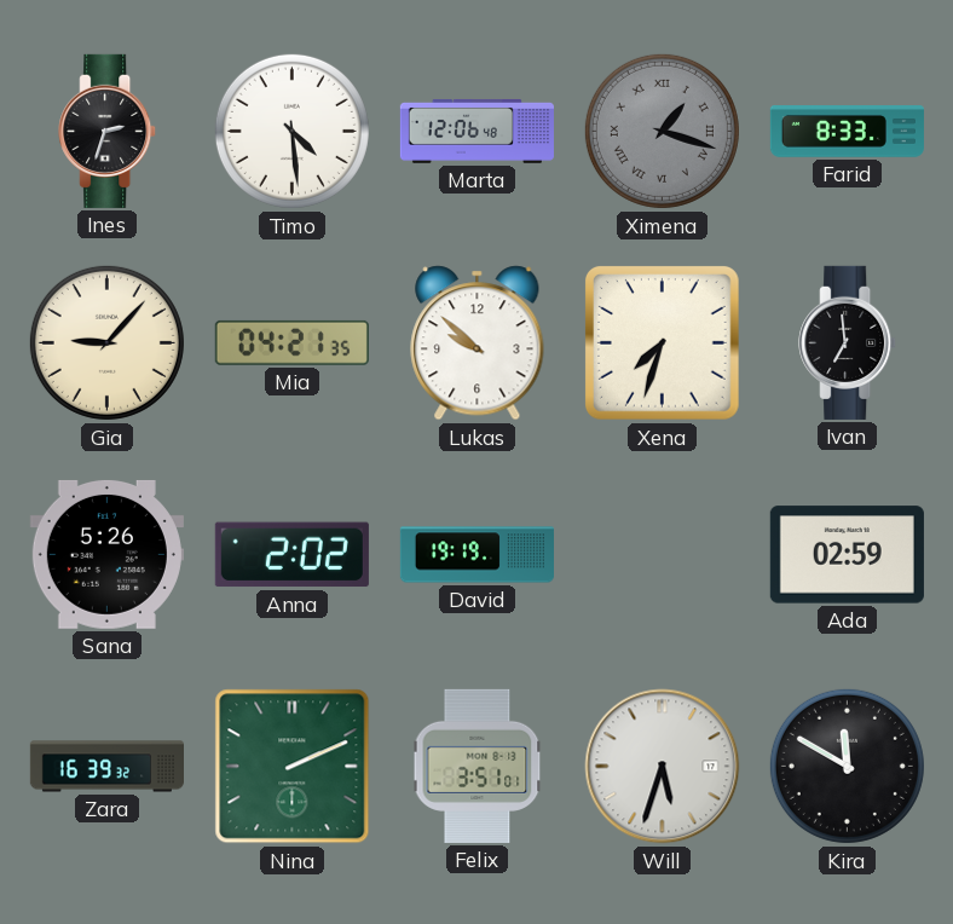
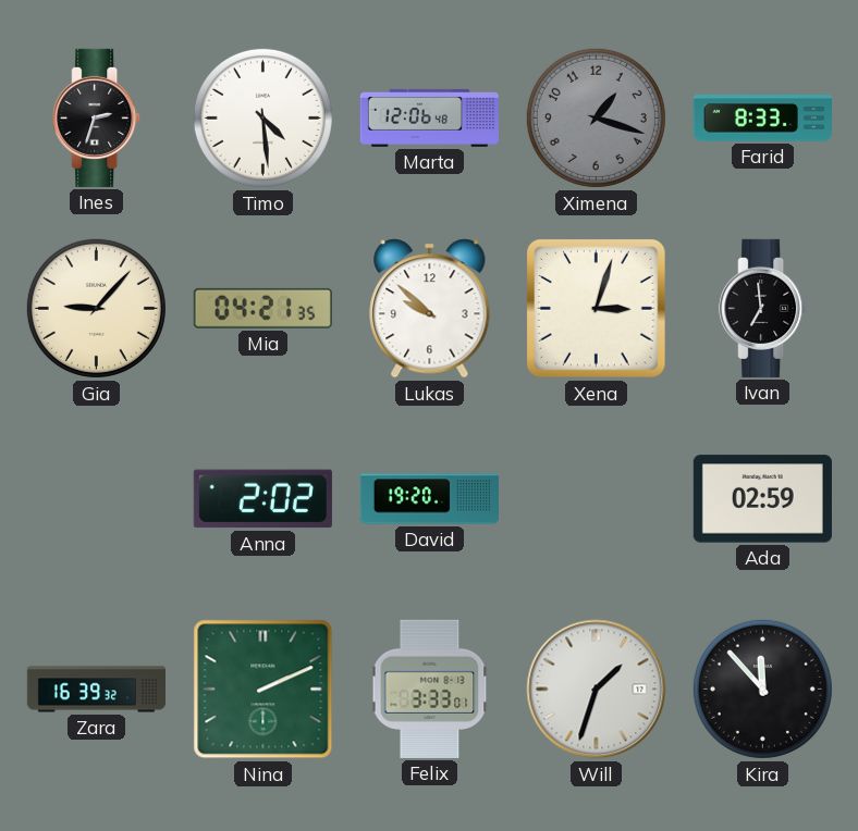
Ximena numerals: Roman -> Arabic (596, 117)
Xena: 7:33 -> 3:03 (596, 308)
Sana: 5:26 -> none (106, 554)
David: 19:19 -> 19:20 (429, 499)
Felix: 3:51 -> 3:33 (430, 689)
Will: 5:33 -> 1:33 (597, 690)
Kira: 11:50 -> 11:53 (762, 689)
